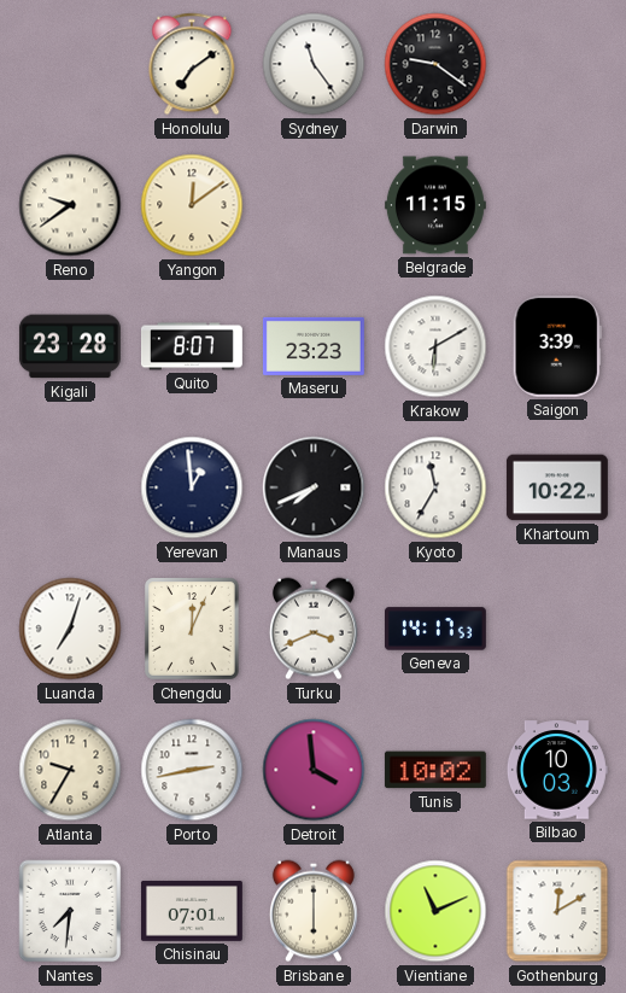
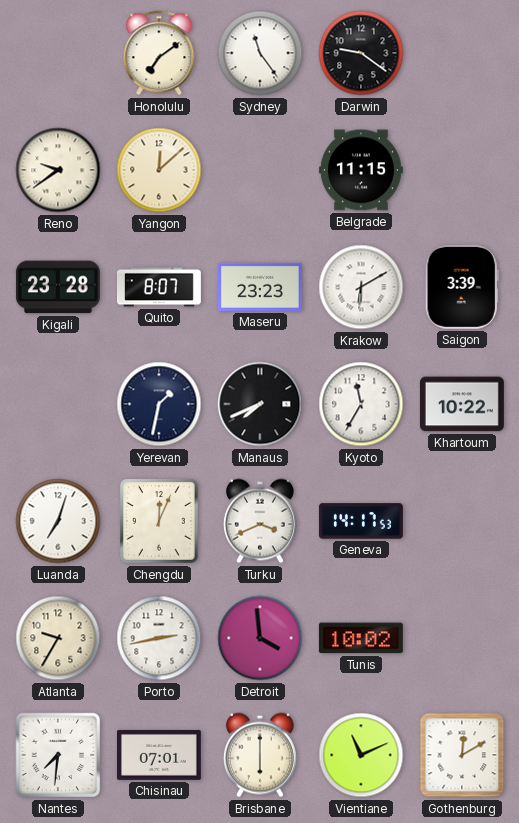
Yangon: 12:09 -> 12:08 (159, 170)
Yerevan: 12:59 -> 1:32 (159, 404)
Bilbao: 10:03 -> none (557, 770)
